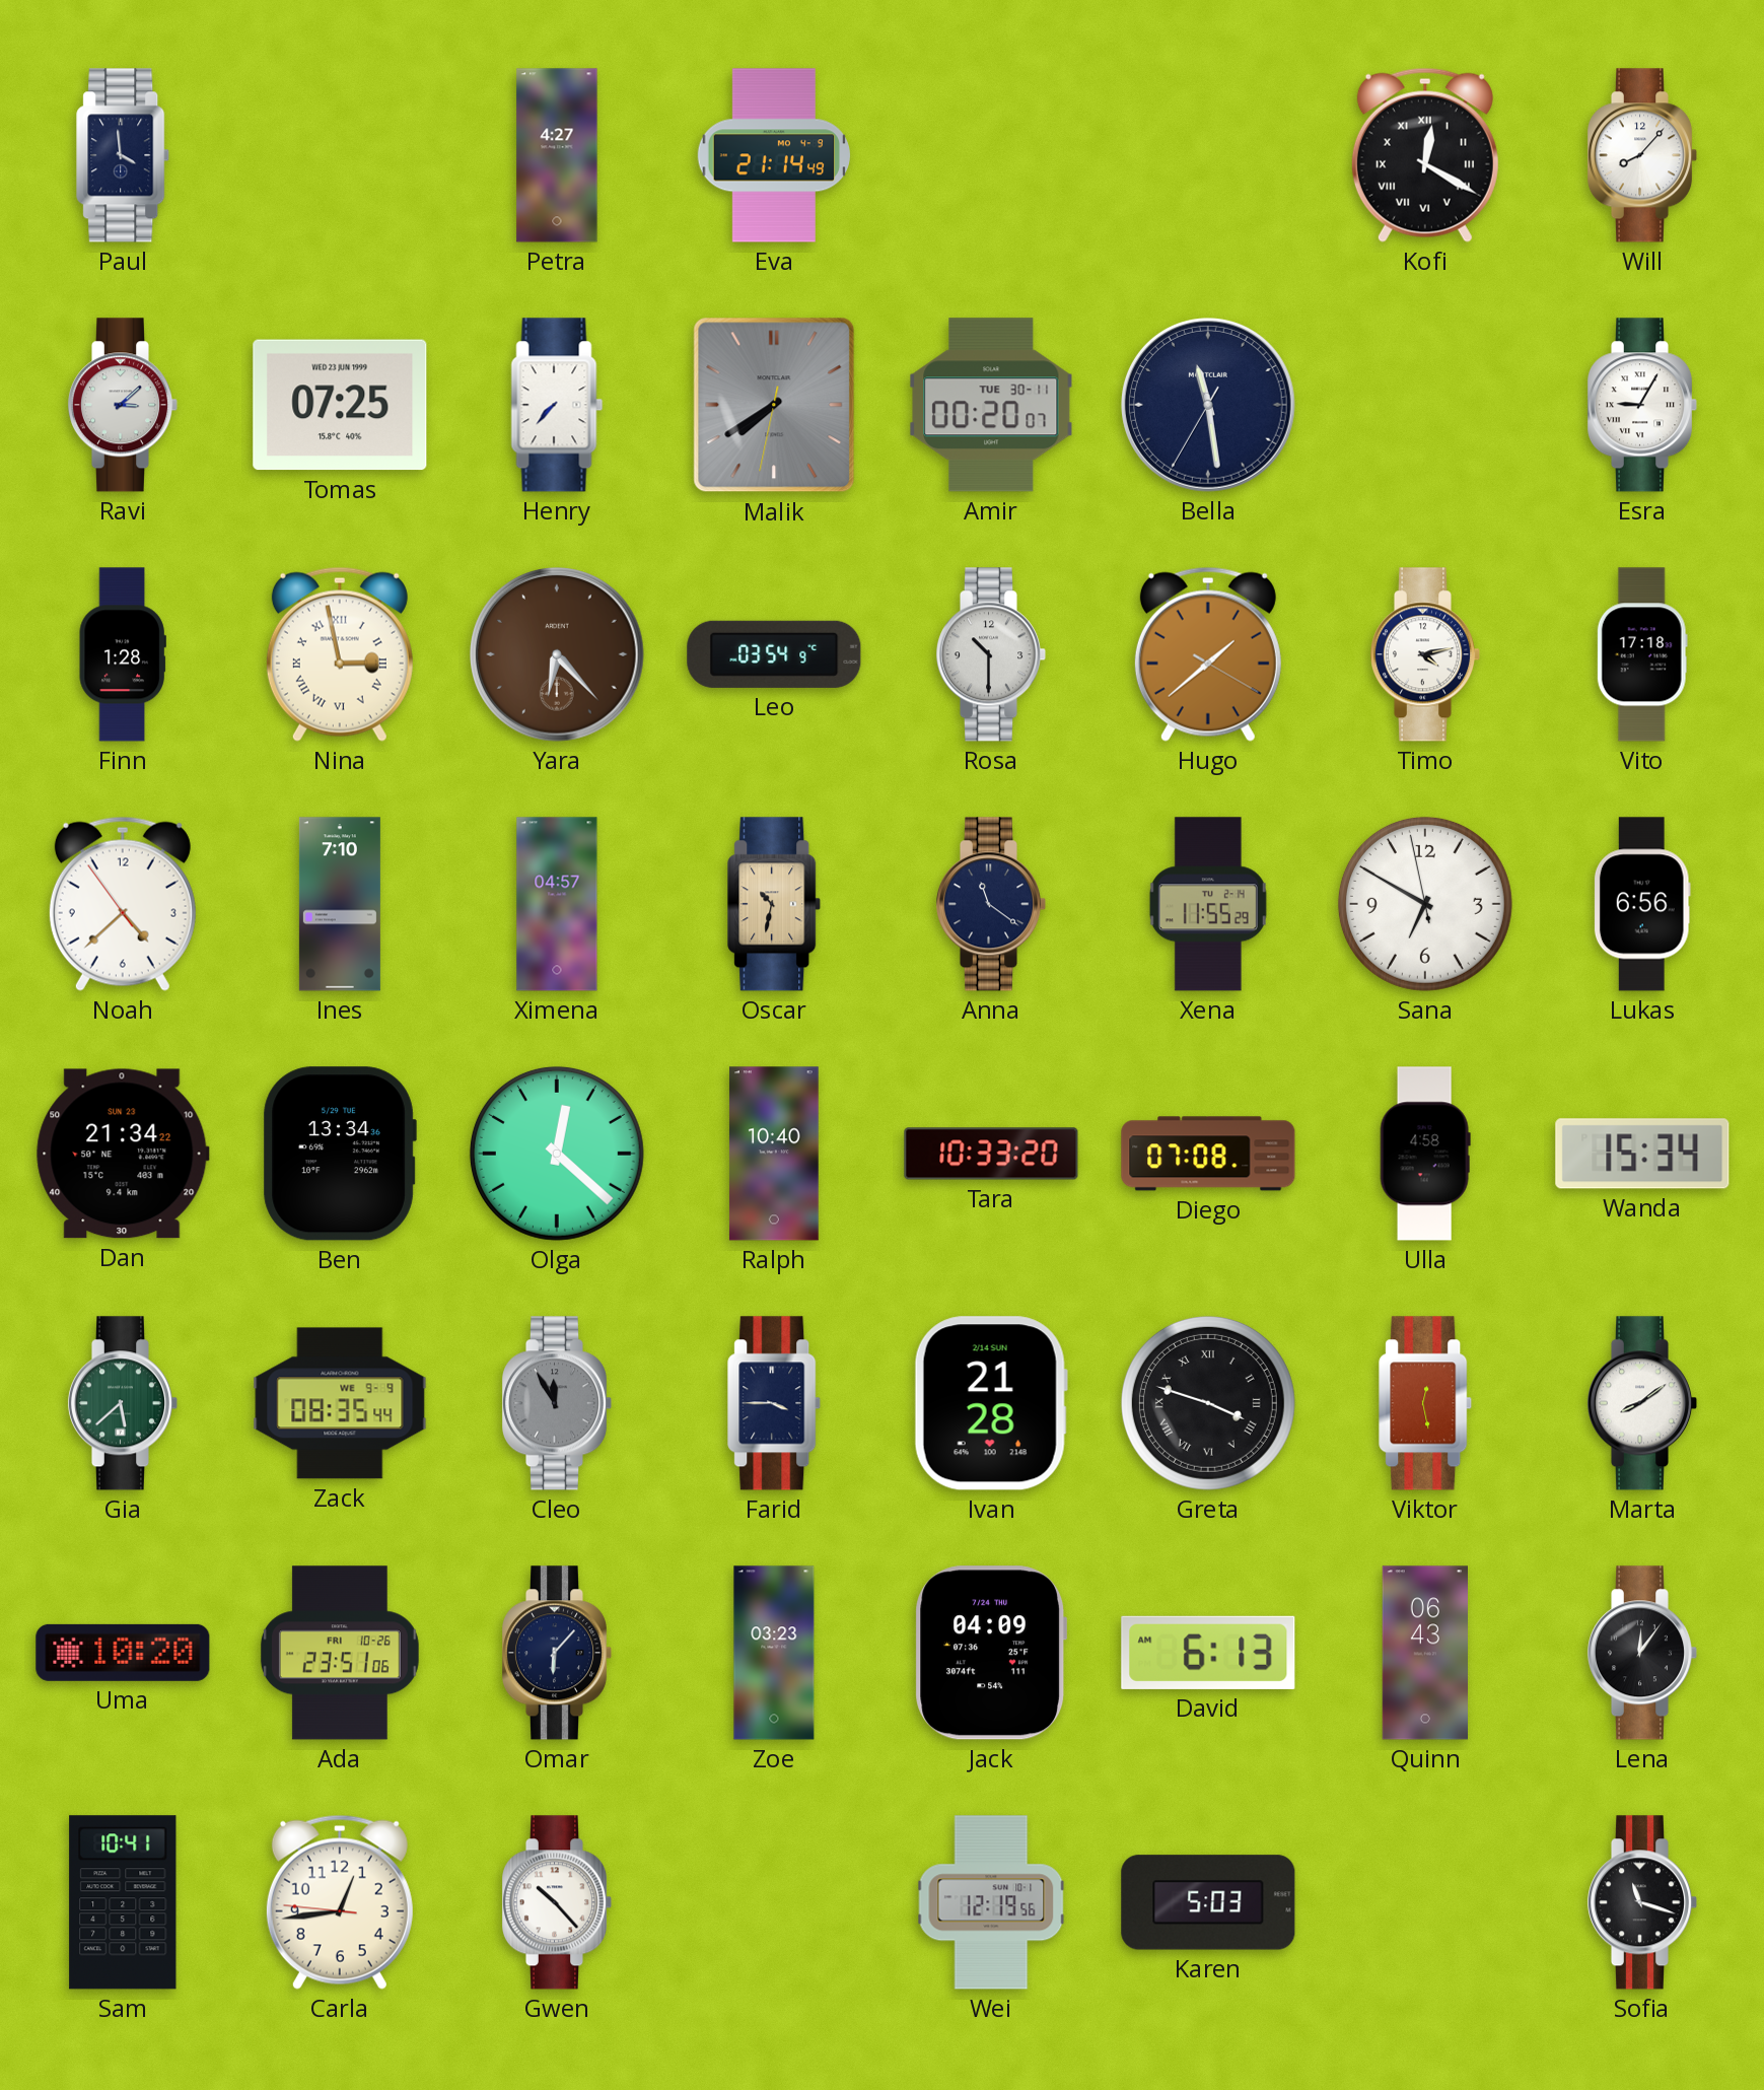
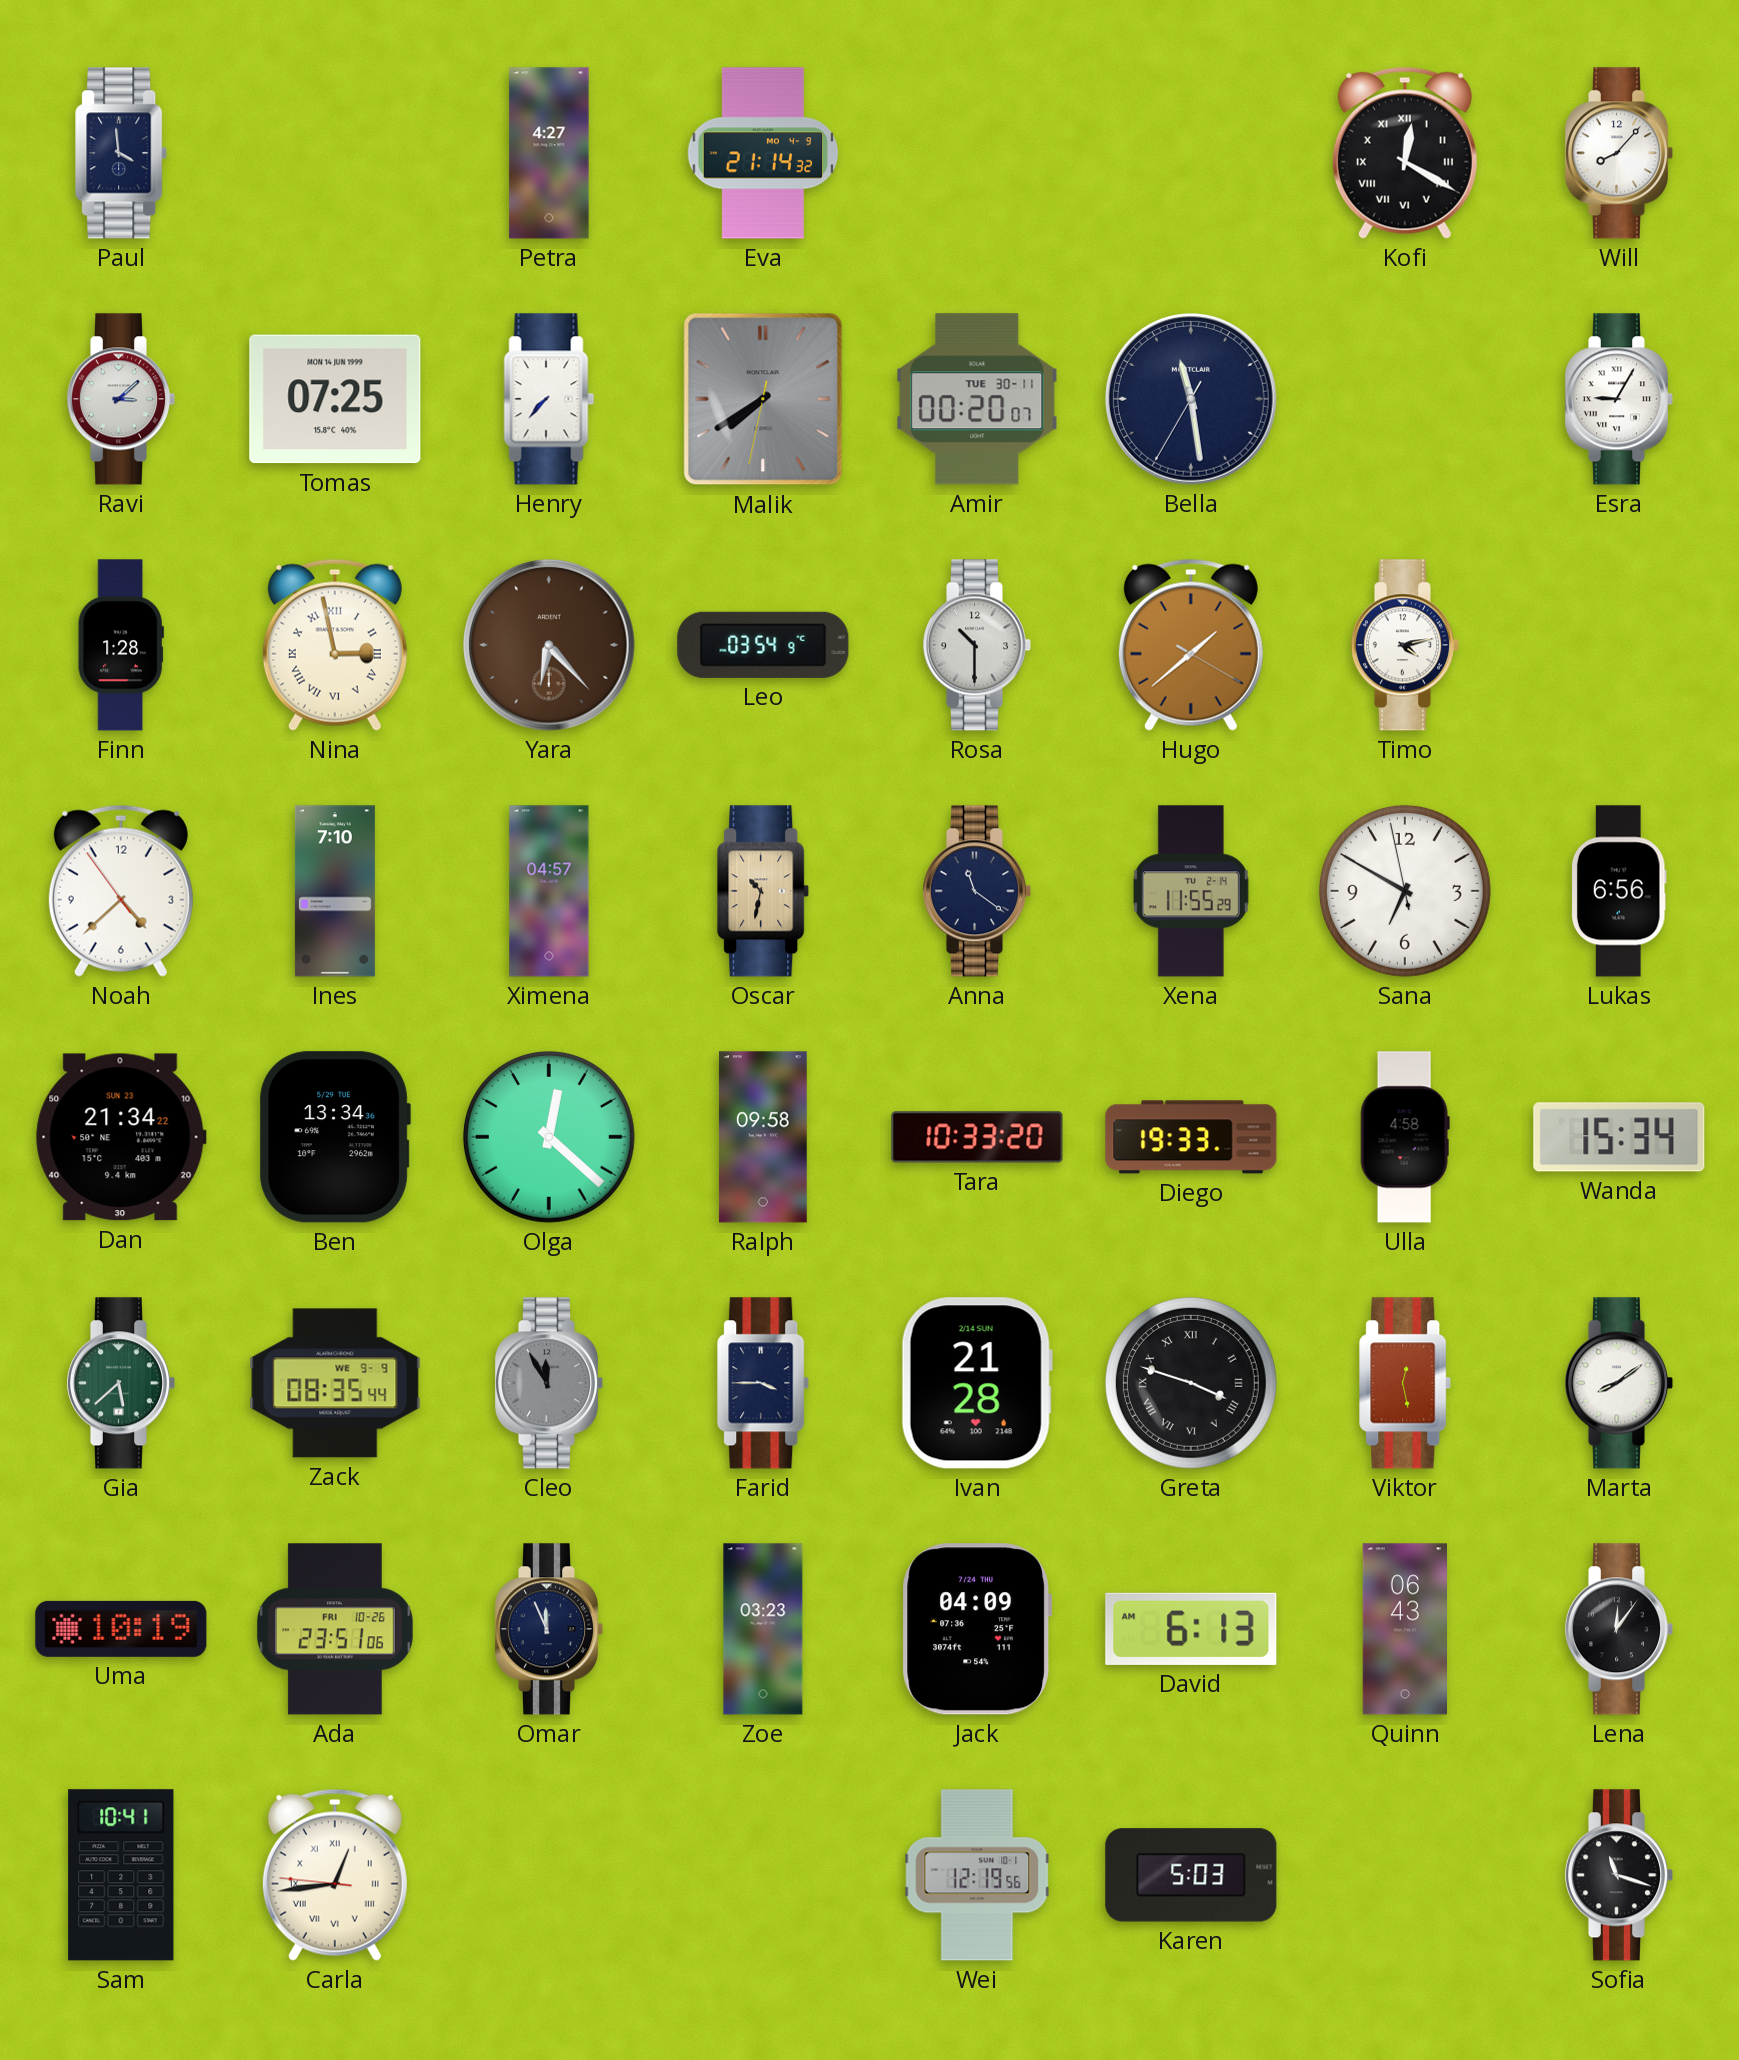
Eva: 21:14:49 -> 21:14:32 (762, 153)
Tomas date: WED 23 JUN 1999 -> MON 14 JUN 1999 (335, 399)
Vito: 17:18 -> none (1642, 654)
Ralph: 10:40 -> 09:58 (763, 1137)
Diego: 07:08 -> 19:33 (1191, 1137)
Uma: 10:20 -> 10:19 (121, 1629)
Omar: 6:07 -> 11:56 (549, 1629)
Carla numerals: Arabic -> Roman (335, 1875)
Gwen: 10:23 -> none (557, 1902)
